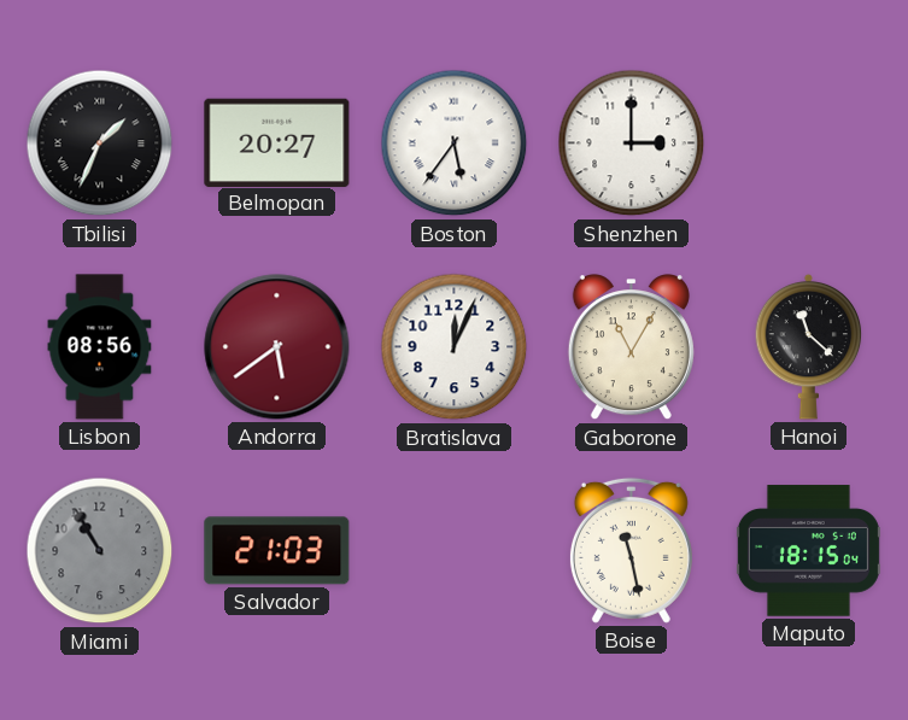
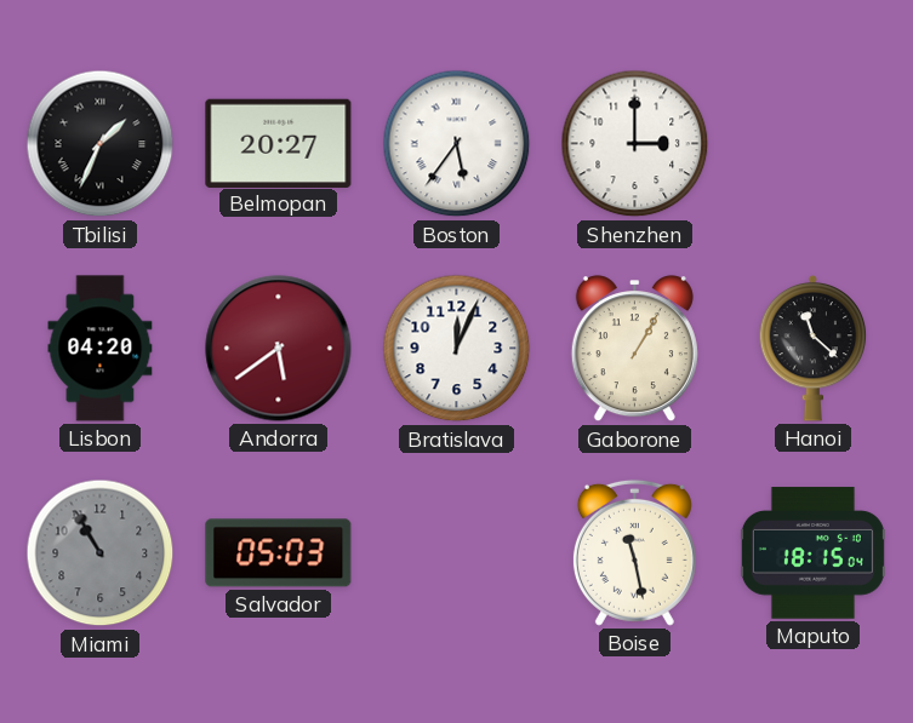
Lisbon: 08:56 -> 04:20 (101, 349)
Gaborone: 11:05 -> 1:05 (634, 349)
Salvador: 21:03 -> 05:03 (279, 553)
